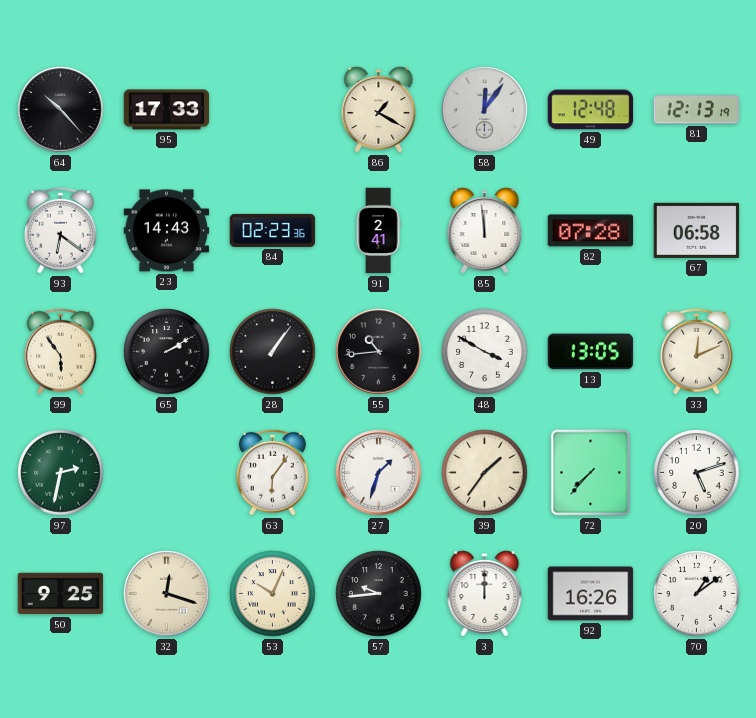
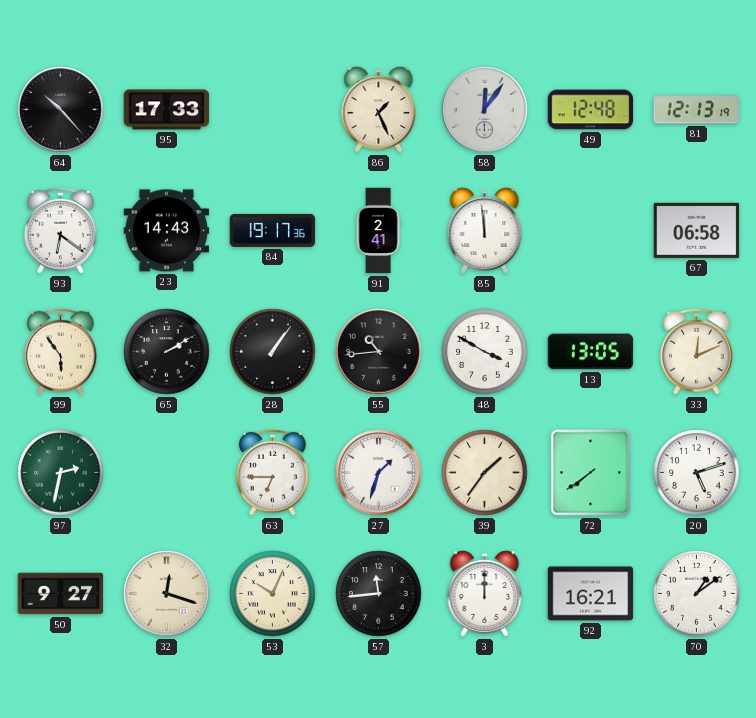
86: 1:20 -> 1:26 (379, 110)
84: 02:23 -> 19:17 (273, 230)
82: 07:28 -> none (591, 231)
63: 6:06 -> 6:45 (273, 472)
72: 7:37 -> 7:39 (591, 473)
50: 9:25 -> 9:27 (61, 594)
57: 9:44 -> 11:44 (379, 594)
92: 16:26 -> 16:21 (591, 594)
